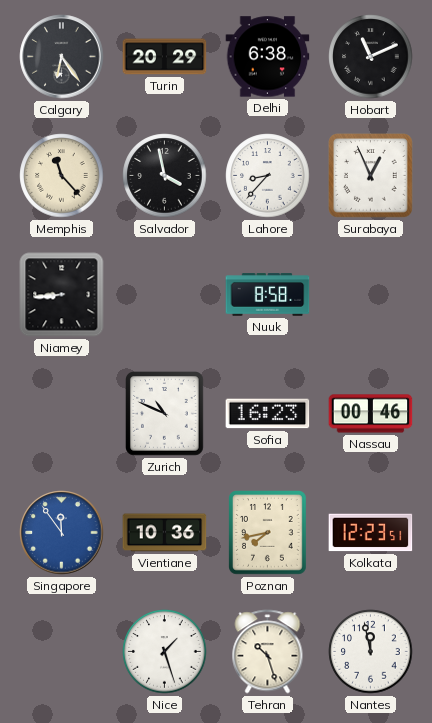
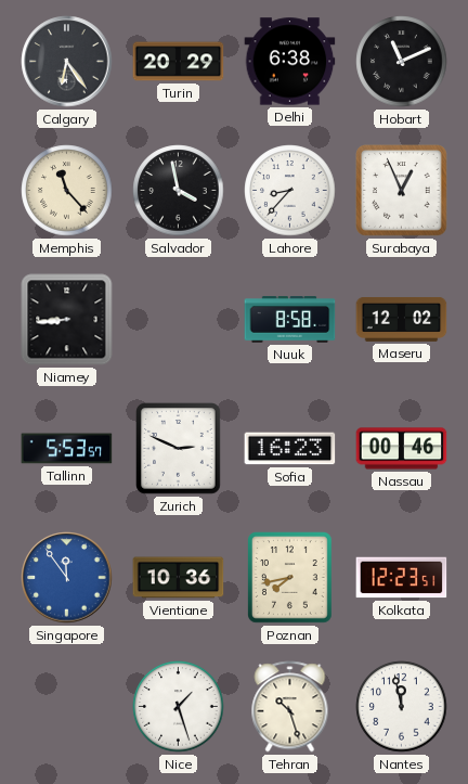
Maseru: none -> 12:02 (402, 319)
Tallinn: none -> 5:53 (67, 449)
Zurich: 10:49 -> 2:49 (179, 449)
